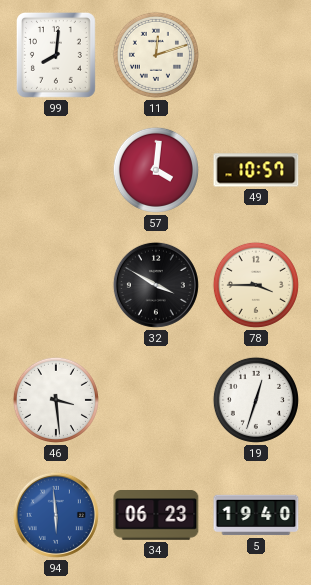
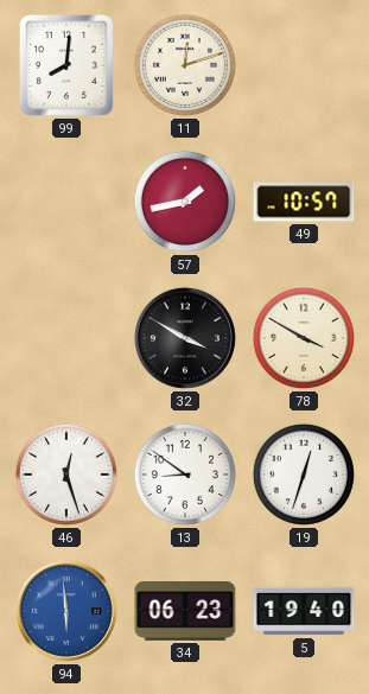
57: 4:01 -> 1:43 (185, 202)
78: 3:45 -> 3:50 (304, 338)
46: 3:29 -> 12:27 (66, 475)
13: none -> 8:51 (185, 475)
